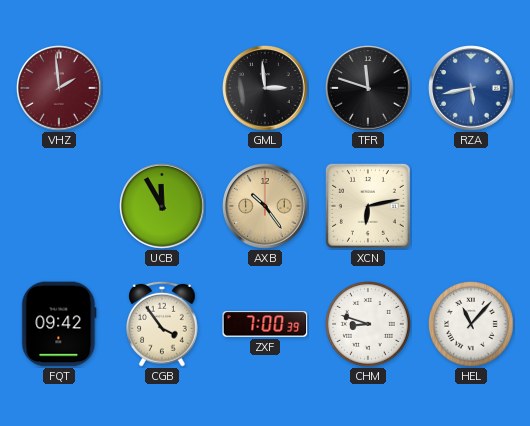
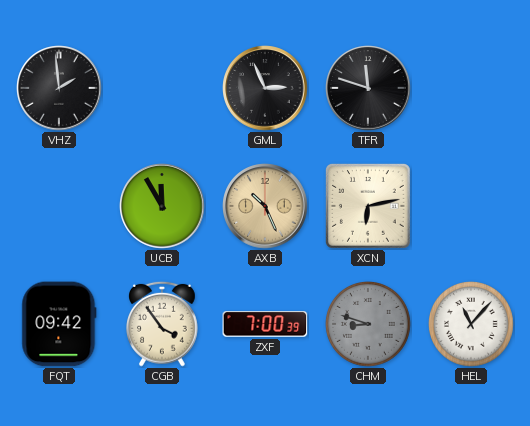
VHZ dial: burgundy -> black (59, 88)
GML: 2:59 -> 2:56 (265, 88)
RZA: 5:43 -> none (471, 88)
AXB: 10:24 -> 10:26 (265, 206)
CHM dial: white -> grey (369, 325)
